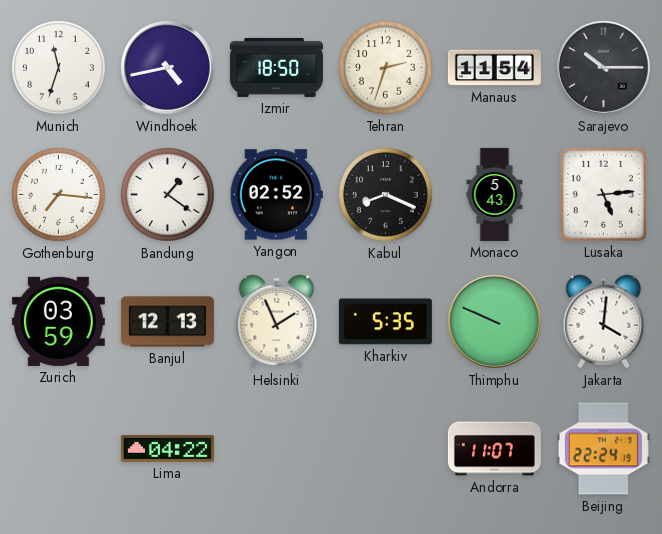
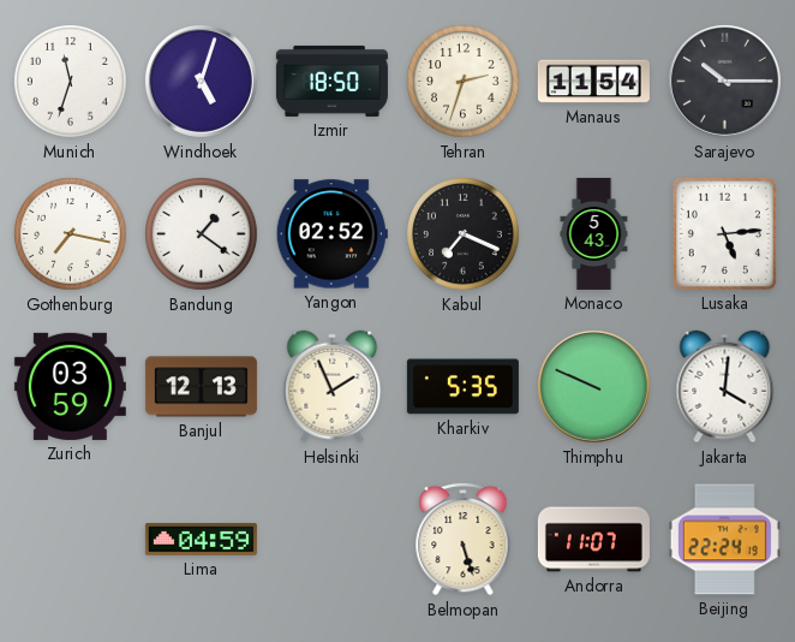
Windhoek: 4:43 -> 5:03 (201, 81)
Gothenburg: 7:16 -> 7:17 (71, 234)
Kabul: 8:19 -> 7:19 (464, 234)
Lima: 04:22 -> 04:59 (201, 540)
Belmopan: none -> 5:27 (464, 539)
